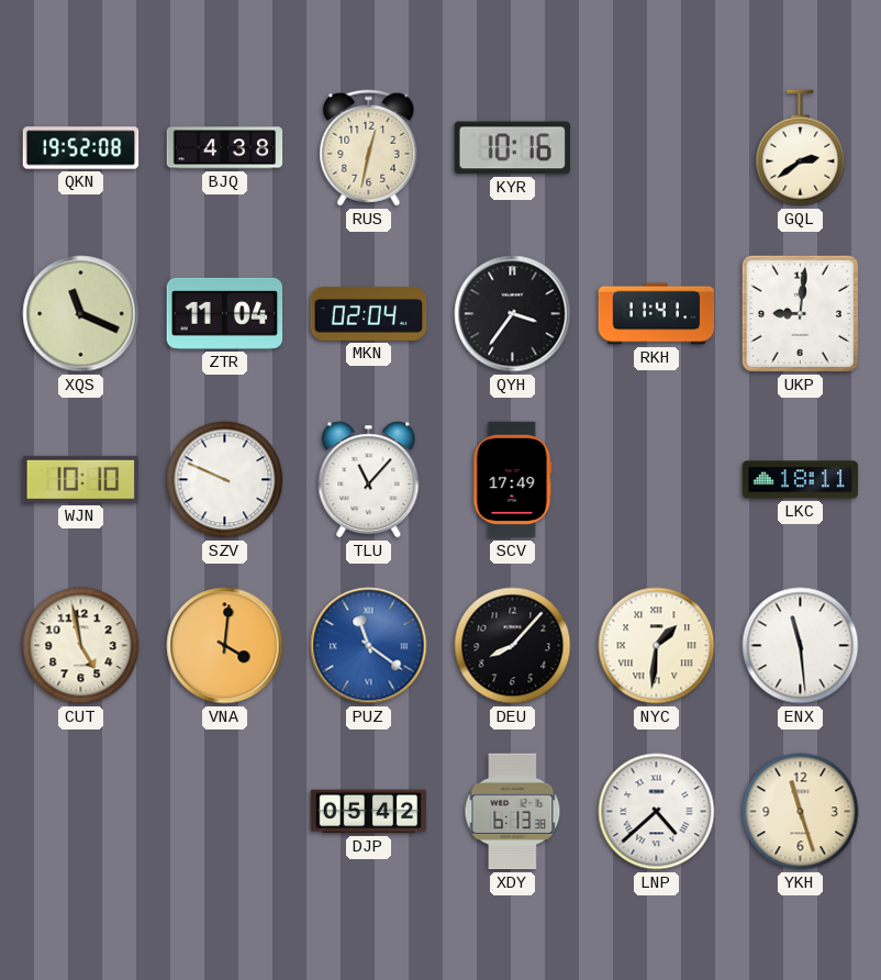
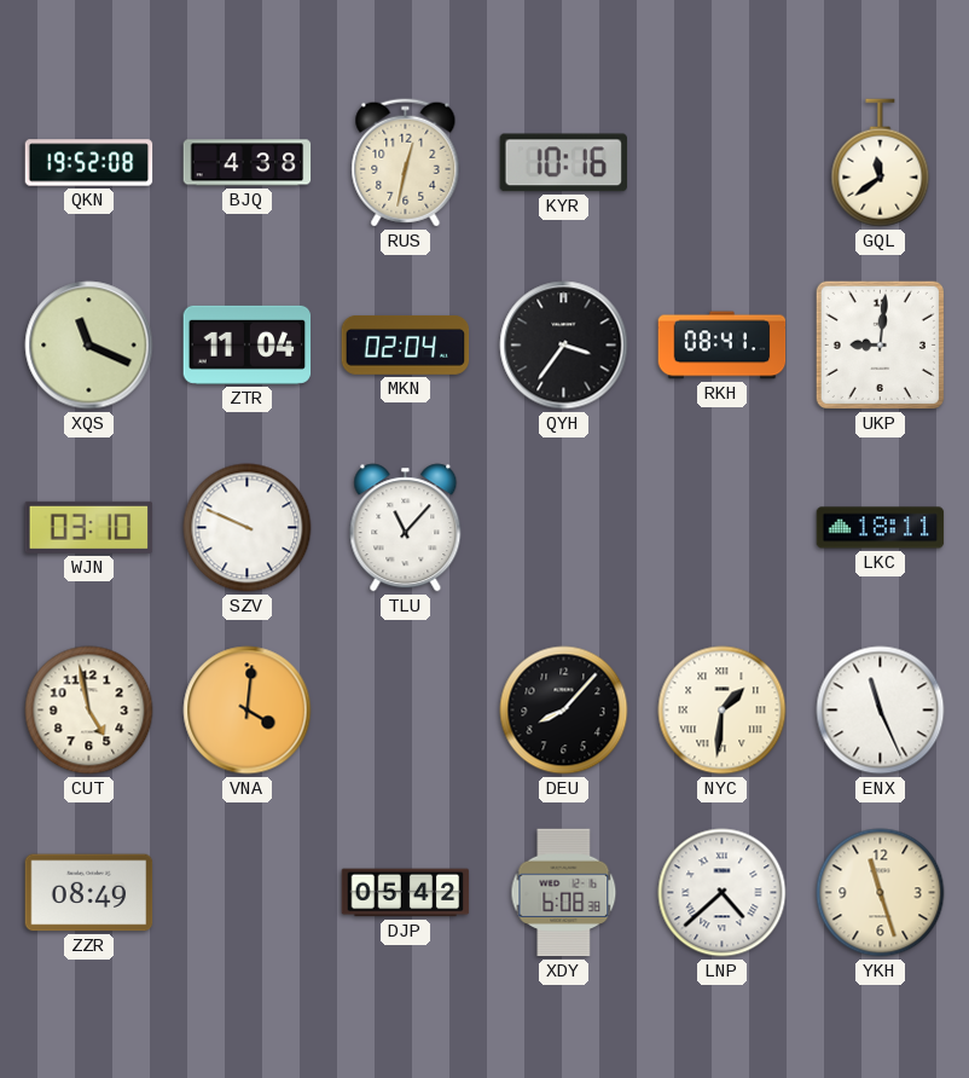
GQL: 2:39 -> 11:39 (881, 163)
RKH: 11:41 -> 08:41 (723, 346)
WJN: 10:10 -> 03:10 (89, 527)
SCV: 17:49 -> none (513, 480)
PUZ: 11:21 -> none (369, 646)
ENX: 11:29 -> 11:26 (881, 711)
ZZR: none -> 08:49 (89, 893)
XDY: 6:13 -> 6:08 (564, 893)
